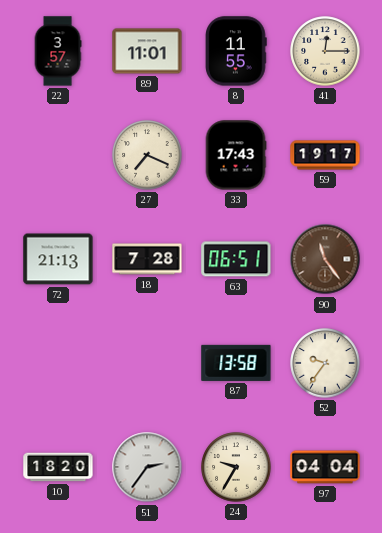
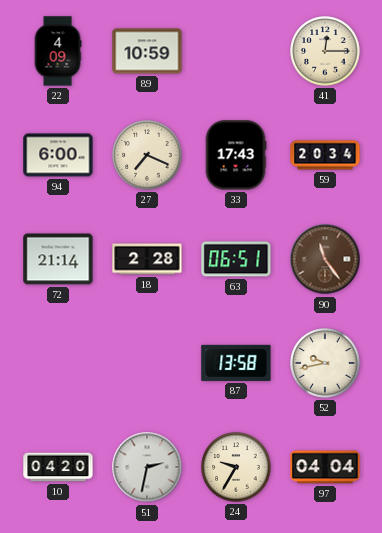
22: 3:57 -> 4:09 (58, 51)
89: 11:01 -> 10:59 (147, 51)
8: 11:55 -> none (236, 51)
94: none -> 6:00 (58, 155)
59: 19:17 -> 20:34 (325, 155)
72: 21:13 -> 21:14 (58, 259)
18: 7:28 -> 2:28 (147, 259)
52: 9:36 -> 9:43 (325, 363)
10: 18:20 -> 04:20 (58, 467)
51: 2:36 -> 2:32 (147, 467)
